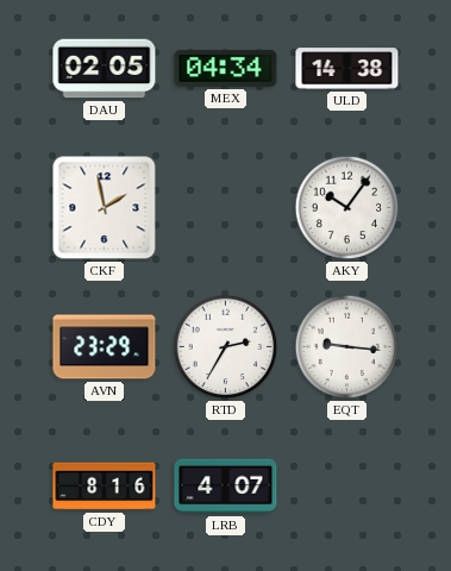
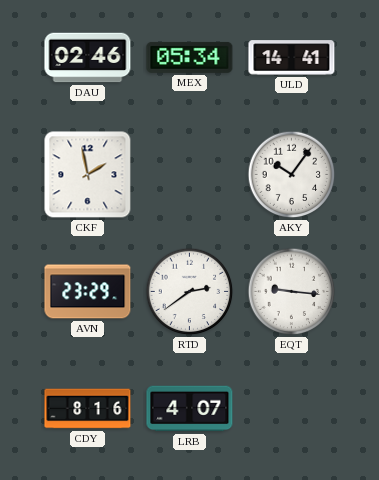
DAU: 02:05 -> 02:46 (88, 58)
MEX: 04:34 -> 05:34 (190, 57)
ULD: 14:38 -> 14:41 (292, 58)
RTD: 2:35 -> 2:39 (190, 292)
